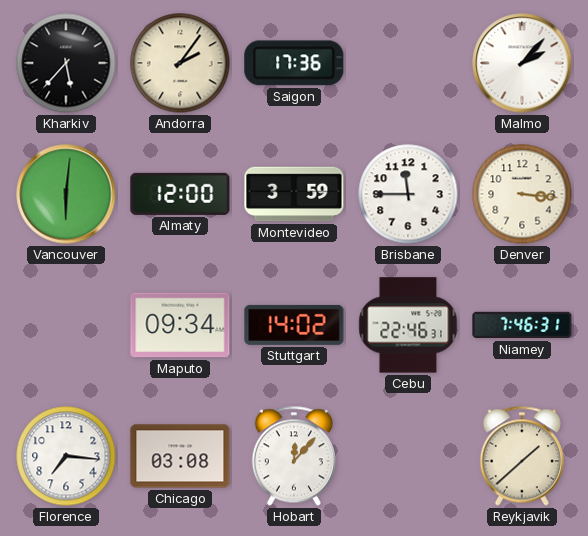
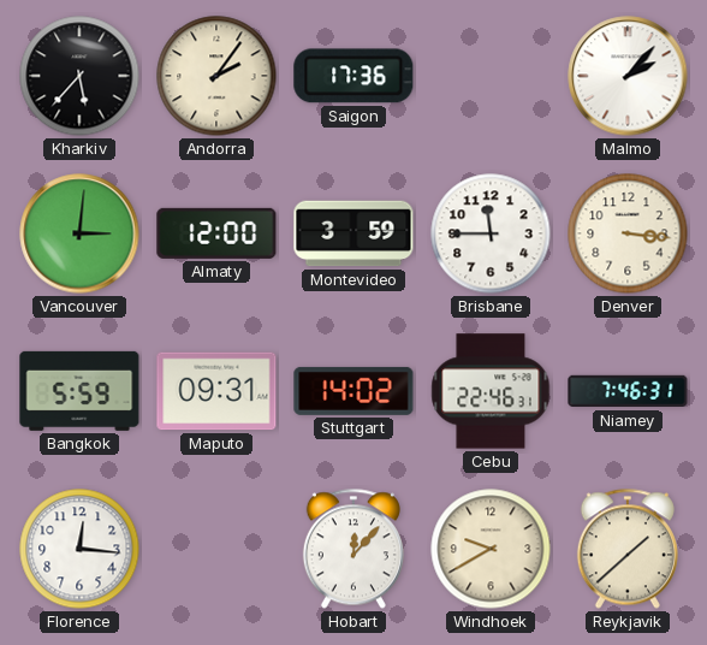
Vancouver: 6:01 -> 3:01 (79, 233)
Bangkok: none -> 5:59 (79, 391)
Maputo: 09:34 -> 09:31 (216, 391)
Florence: 7:16 -> 12:16 (79, 549)
Chicago: 03:08 -> none (180, 456)
Windhoek: none -> 9:40 (491, 549)
